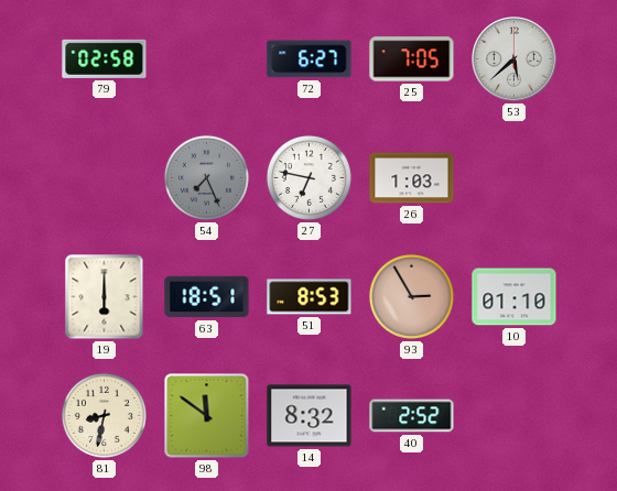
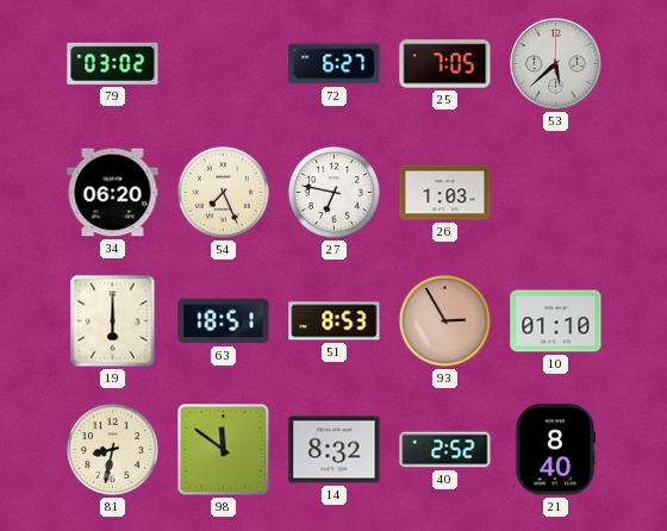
79: 02:58 -> 03:02 (113, 63)
34: none -> 06:20 (113, 193)
54 dial: grey -> cream (223, 192)
21: none -> 8:40 (555, 450)
